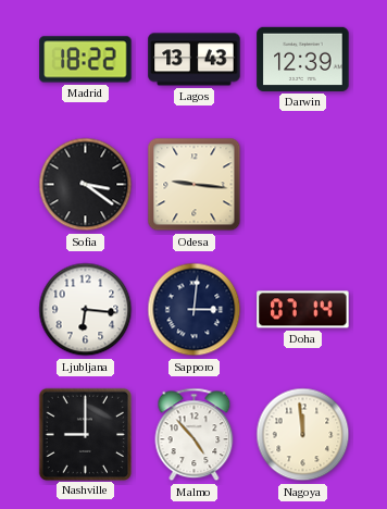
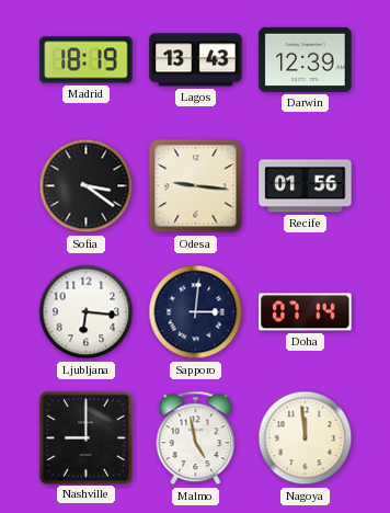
Madrid: 18:22 -> 18:19 (87, 60)
Recife: none -> 01:56 (306, 186)
Malmo: 4:53 -> 4:58 (196, 438)
